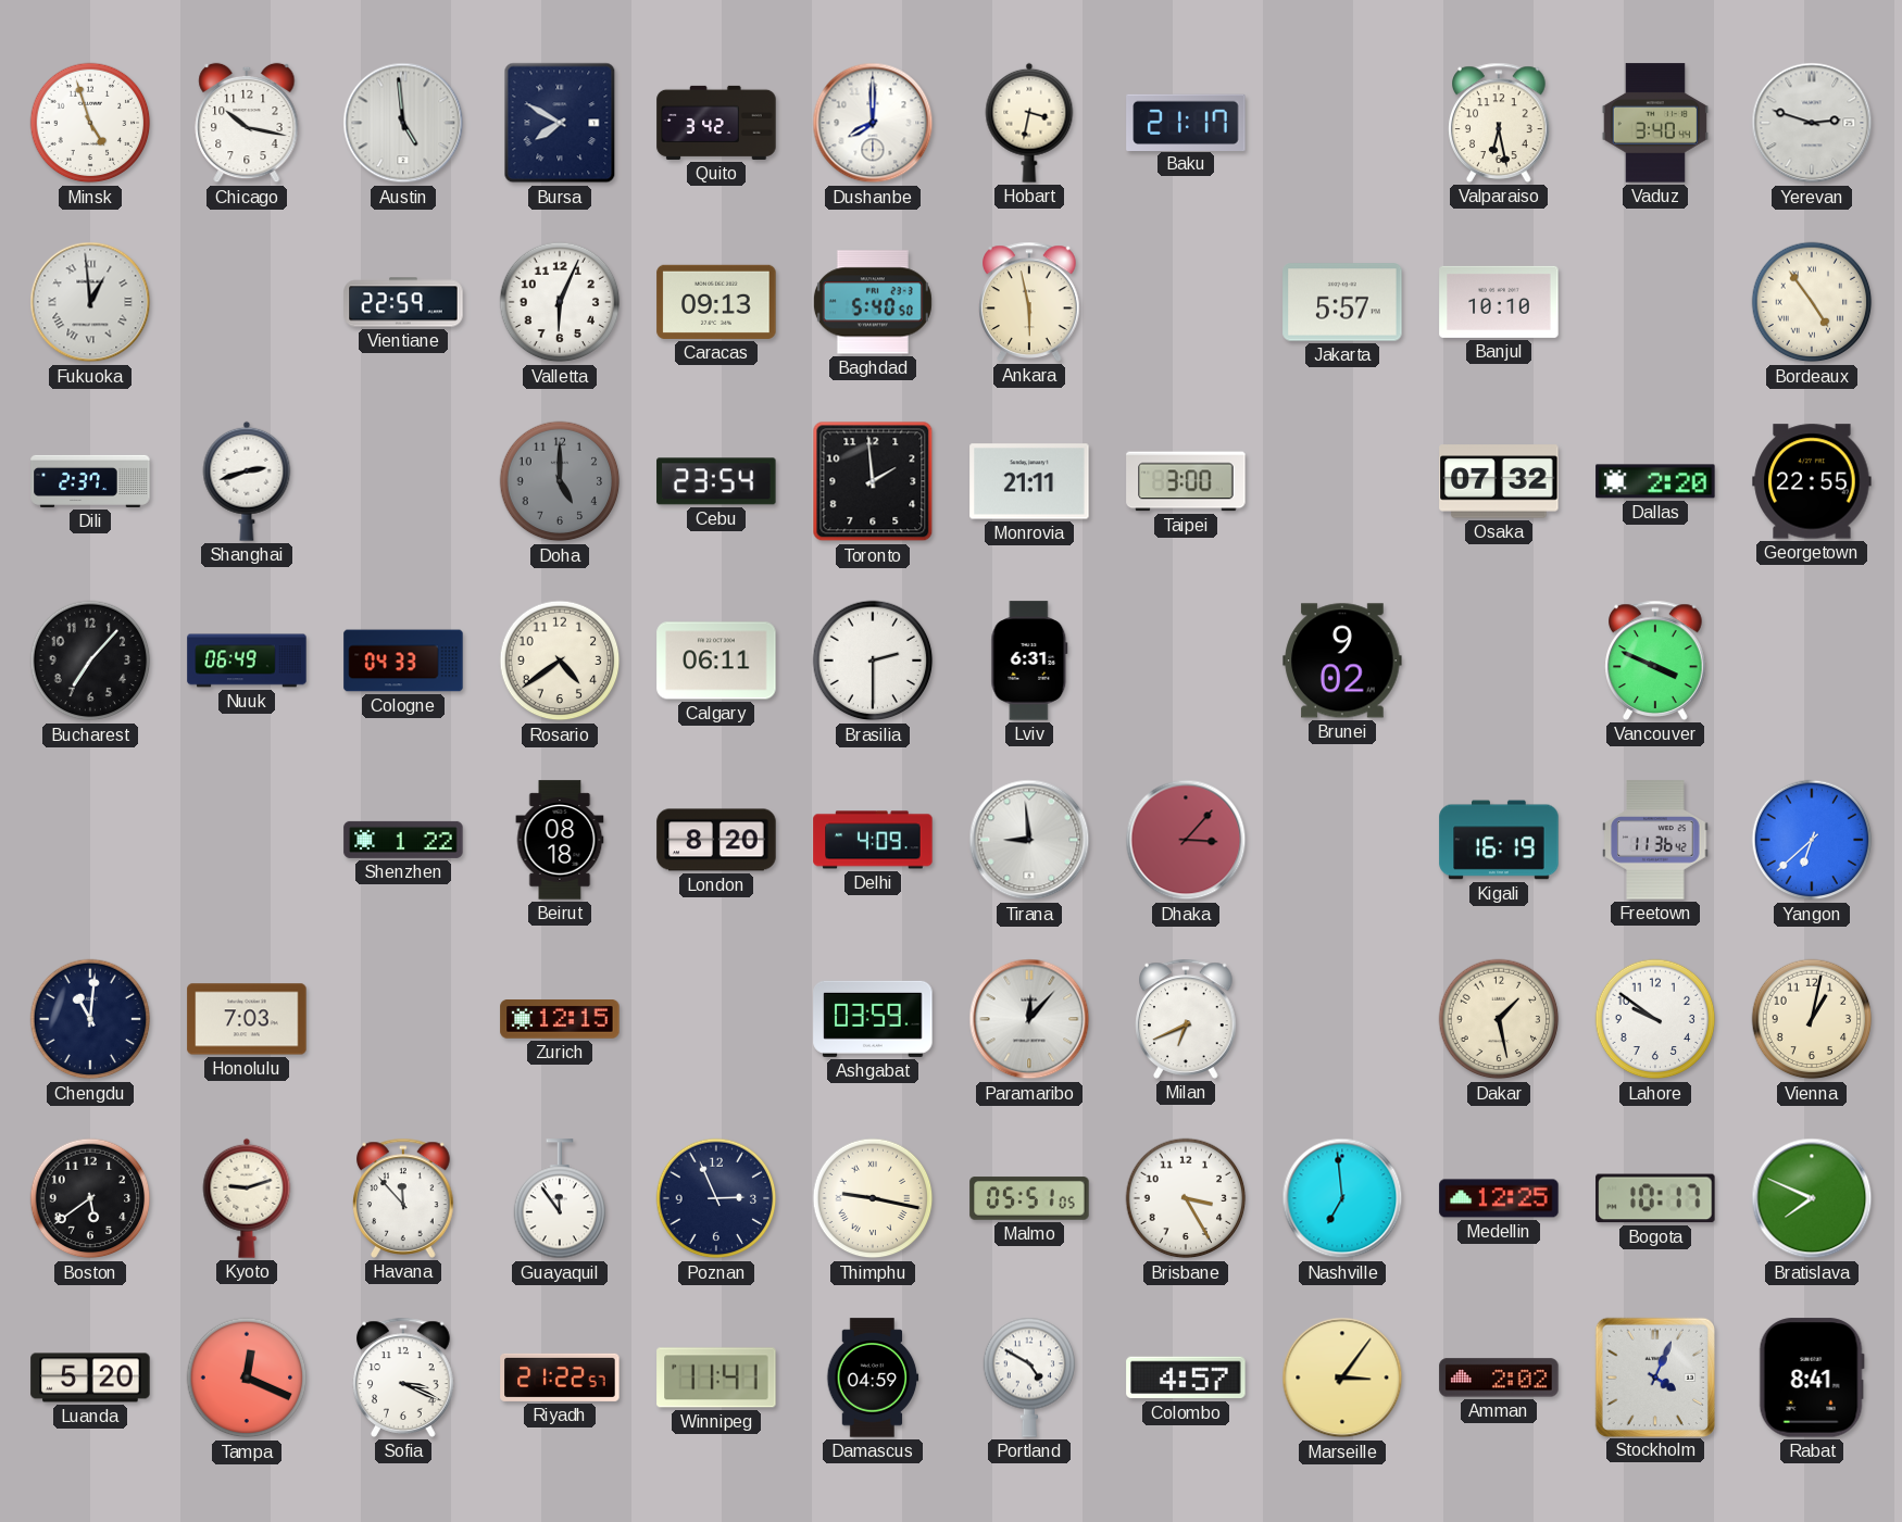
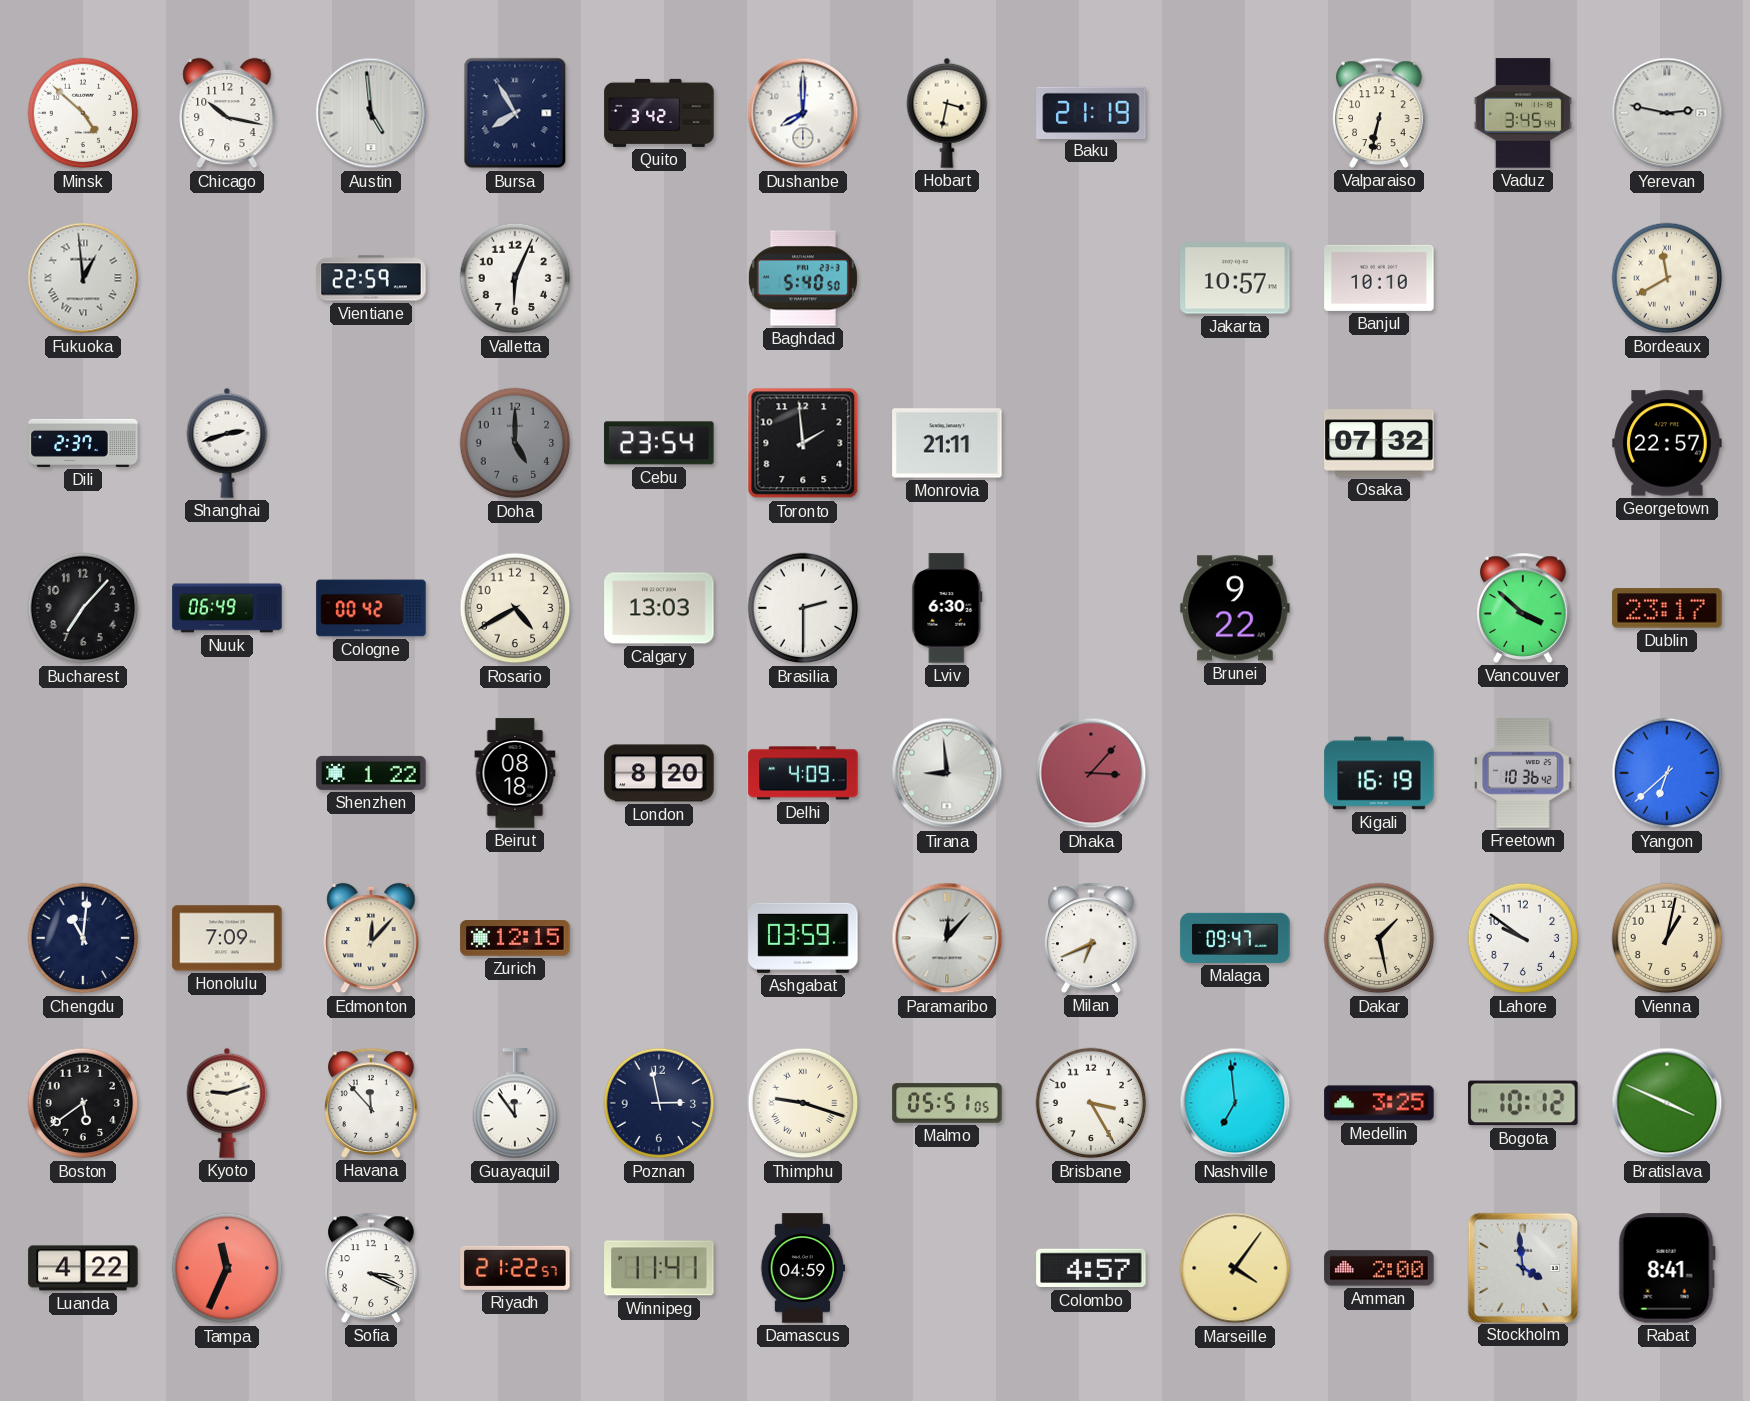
Minsk: 4:57 -> 4:52 (83, 113)
Bursa: 7:50 -> 7:55 (515, 113)
Baku: 21:17 -> 21:19 (1091, 112)
Valparaiso: 6:28 -> 6:32 (1379, 113)
Vaduz: 3:40 -> 3:45 (1523, 113)
Yerevan: 2:48 -> 2:47 (1667, 113)
Caracas: 09:13 -> none (716, 302)
Ankara: 5:58 -> none (1029, 302)
Jakarta: 5:57 -> 10:57 (1235, 278)
Bordeaux: 4:54 -> 11:40 (1667, 278)
Taipei: 3:00 -> none (1186, 481)
Dallas: 2:20 -> none (1655, 481)
Georgetown: 22:55 -> 22:57 (1667, 443)
Cologne: 04:33 -> 00:42 (371, 608)
Rosario: 4:39 -> 4:40 (515, 608)
Calgary: 06:11 -> 13:03 (659, 608)
Lviv: 6:31 -> 6:30 (947, 608)
Brunei: 9:02 -> 9:22 (1235, 608)
Vancouver: 3:49 -> 3:52 (1523, 608)
Dublin: none -> 23:17 (1667, 608)
Freetown: 11:36 -> 10:36 (1523, 773)
Honolulu: 7:03 -> 7:09 (227, 938)
Edmonton: none -> 12:07 (371, 938)
Malaga: none -> 09:47 (1235, 938)
Poznan: 2:56 -> 2:58 (659, 1103)
Thimphu: 9:17 -> 9:18 (803, 1103)
Medellin: 12:25 -> 3:25 (1379, 1103)
Bogota: 10:17 -> 10:12 (1523, 1103)
Bratislava: 7:49 -> 3:49 (1667, 1103)
Luanda: 5:20 -> 4:22 (83, 1268)
Tampa: 12:19 -> 11:34 (227, 1268)
Portland: 4:50 -> none (1029, 1378)
Marseille: 3:06 -> 4:06 (1235, 1268)
Amman: 2:02 -> 2:00 (1379, 1268)
Stockholm: 4:04 -> 3:59 (1522, 1267)
